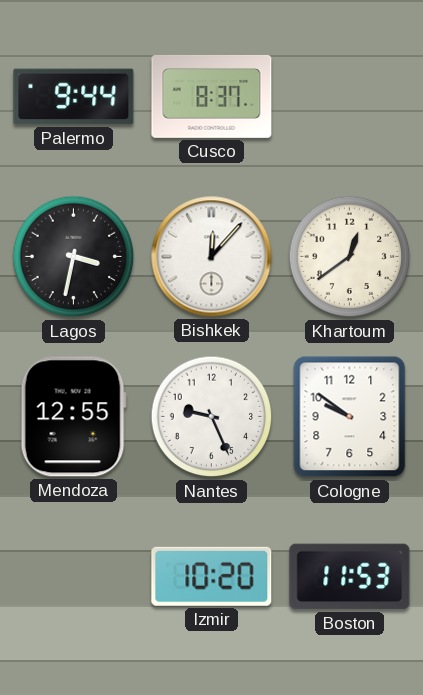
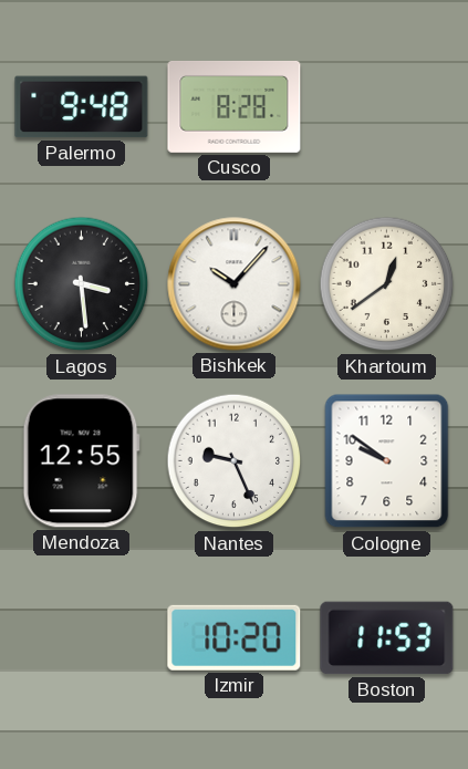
Palermo: 9:44 -> 9:48 (82, 107)
Cusco: 8:37 -> 8:28 (235, 106)
Lagos: 3:32 -> 3:29 (82, 284)
Bishkek: 12:07 -> 10:07 (235, 284)
